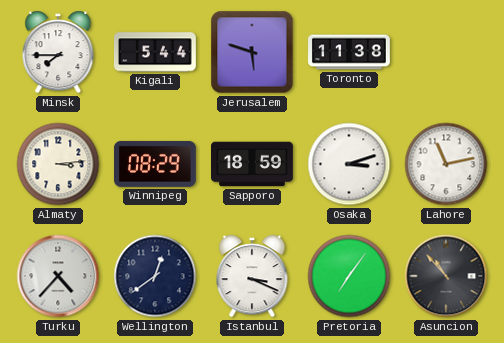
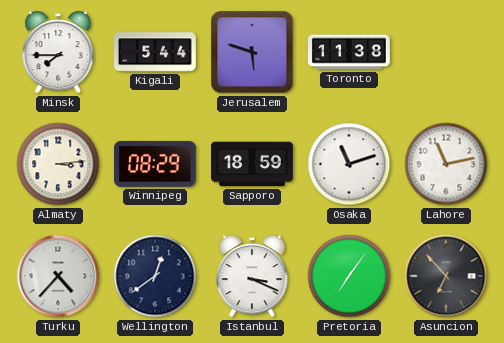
Osaka: 3:12 -> 11:12 (349, 164)
Asuncion: 10:53 -> 6:53 (446, 276)
